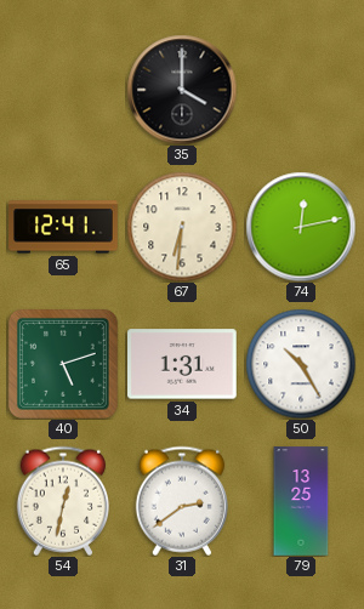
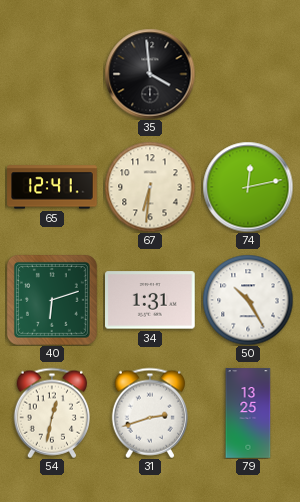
35: 4:00 -> 3:59 (150, 74)
40: 5:12 -> 6:12 (52, 300)
31: 2:39 -> 2:42 (149, 413)
